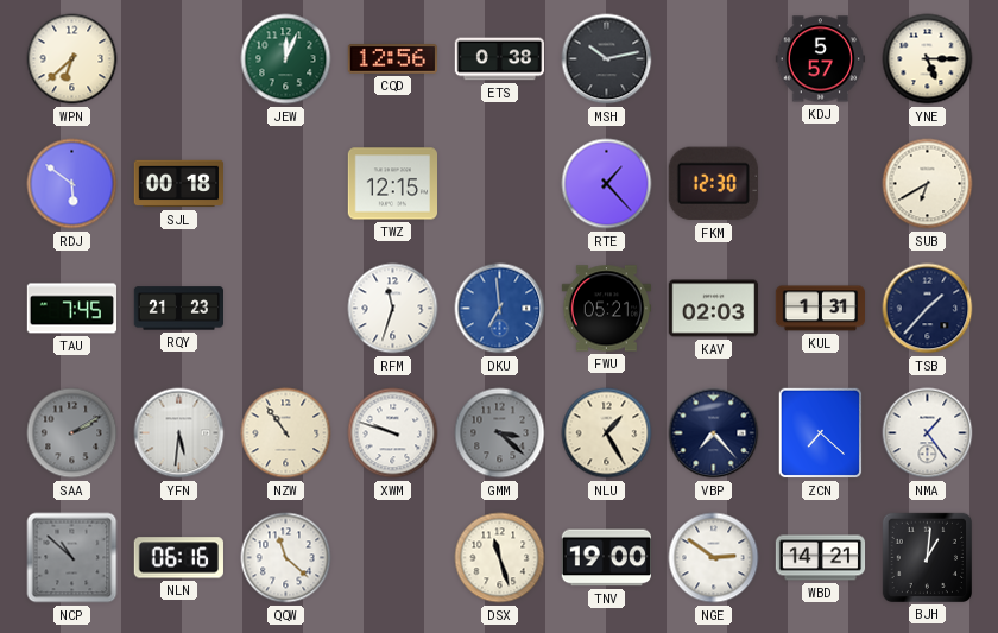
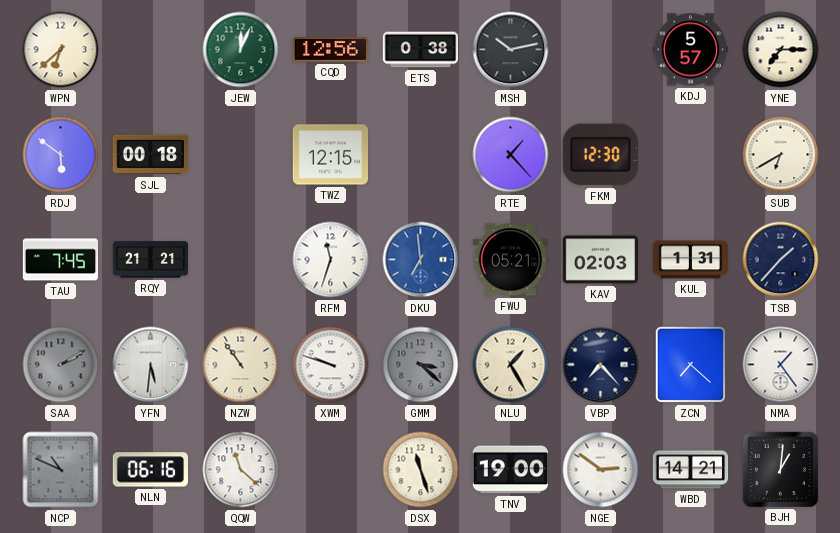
YNE: 5:15 -> 7:15 (781, 50)
RQY: 21:23 -> 21:21 (150, 260)
NCP: 10:52 -> 10:49 (61, 470)
